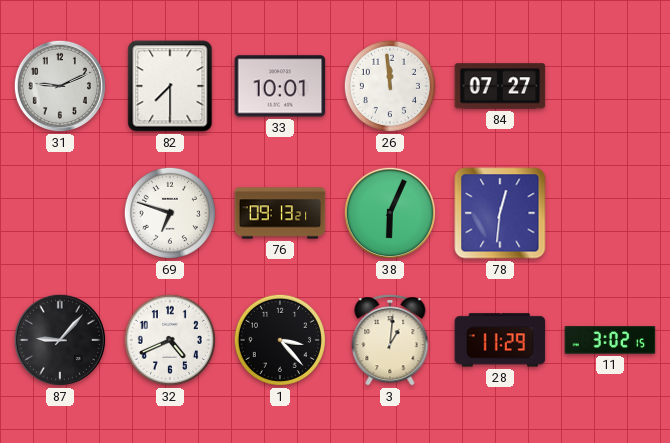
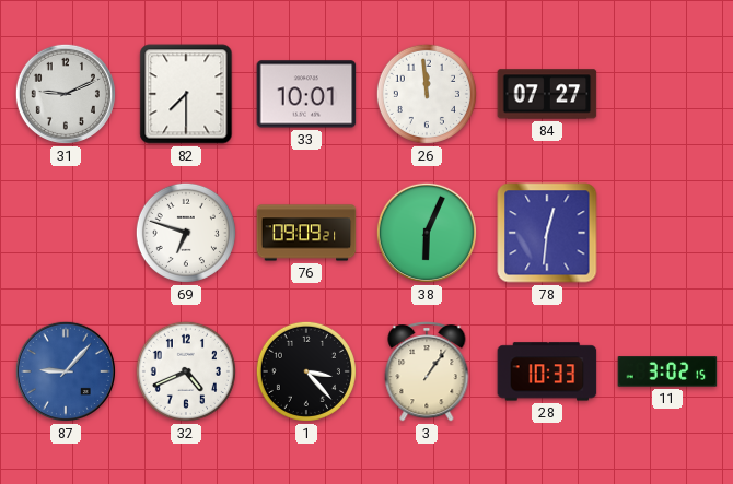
76: 09:13 -> 09:09 (306, 233)
87 dial: black -> blue (66, 371)
3: 1:01 -> 1:06 (427, 371)
28: 11:29 -> 10:33 (547, 371)
